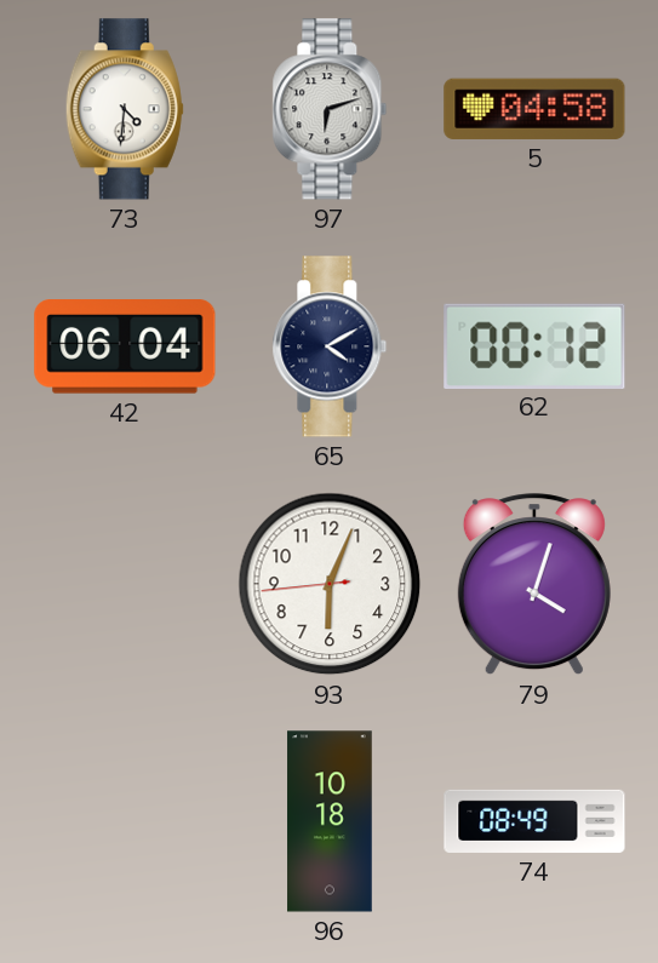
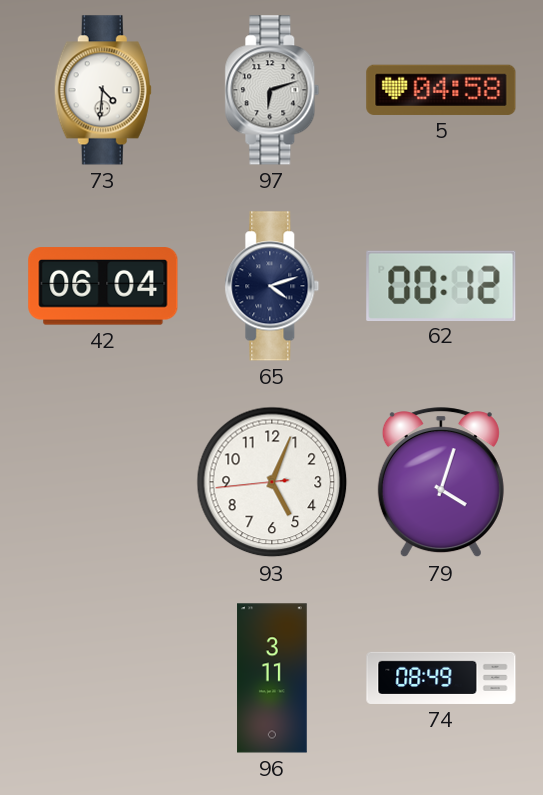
65: 4:10 -> 4:12 (272, 286)
93: 6:03 -> 5:03 (272, 482)
96: 10:18 -> 3:11 (272, 678)
